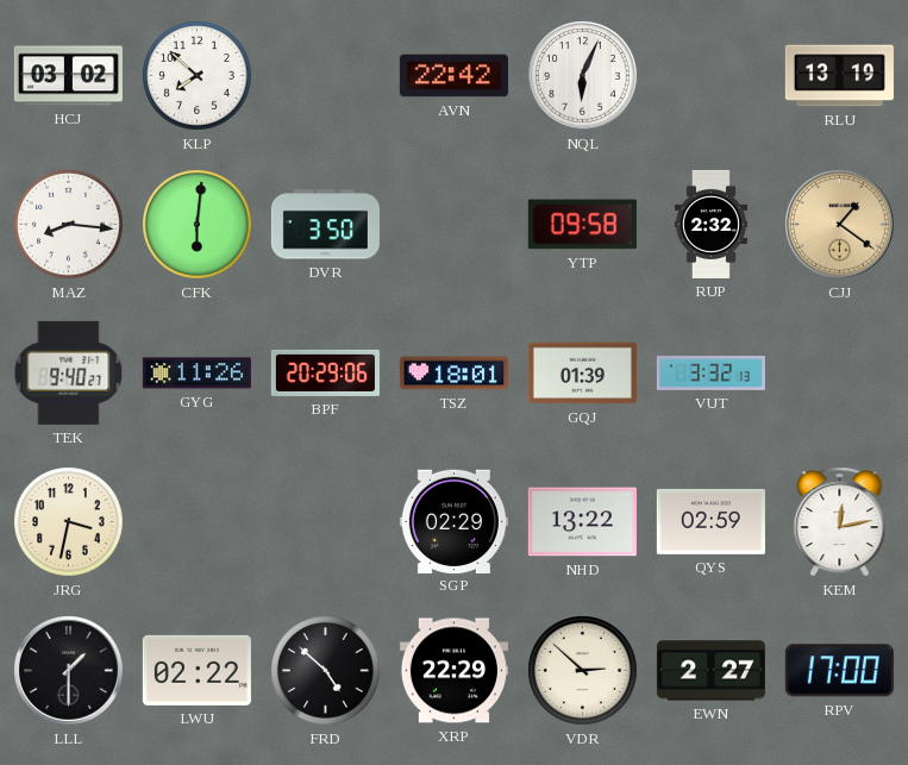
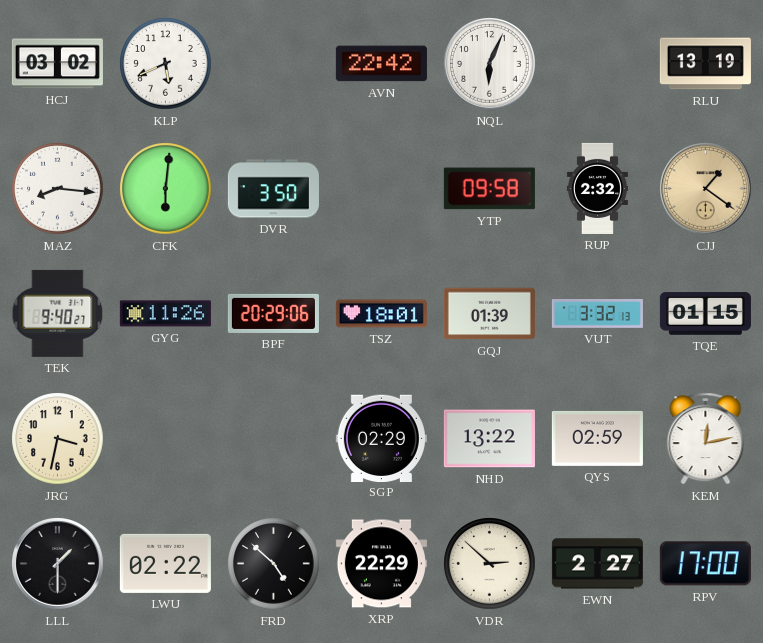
KLP: 7:52 -> 5:41 (166, 64)
TQE: none -> 01:15 (705, 314)
